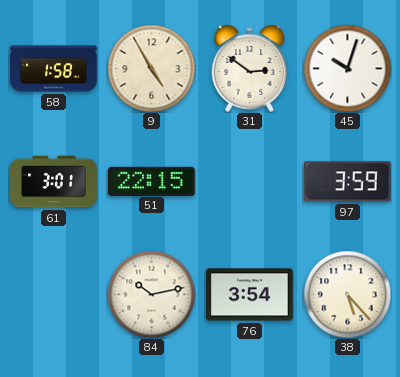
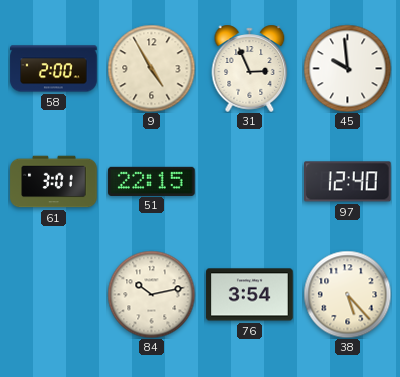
58: 1:58 -> 2:00 (54, 69)
31: 2:51 -> 2:56 (250, 68)
45: 10:03 -> 9:59 (347, 68)
97: 3:59 -> 12:40 (348, 182)
